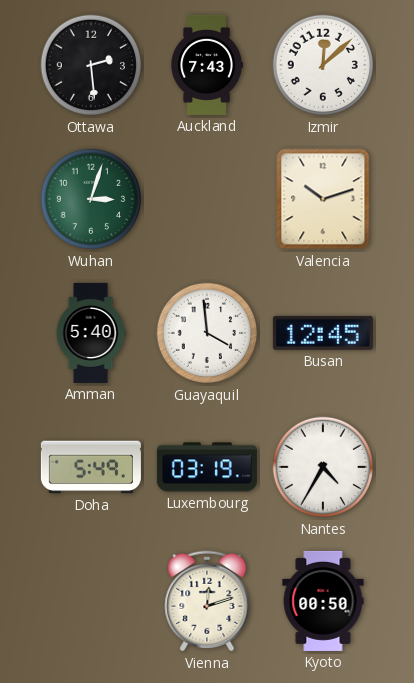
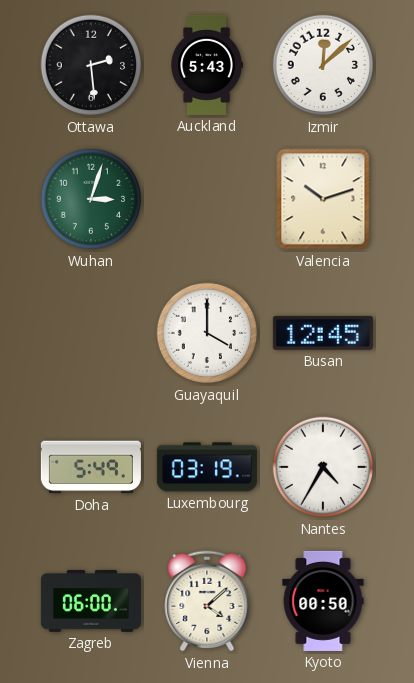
Auckland: 7:43 -> 5:43 (207, 65)
Amman: 5:40 -> none (91, 333)
Guayaquil: 3:59 -> 4:00 (207, 333)
Zagreb: none -> 06:00 (91, 602)
Vienna: 12:12 -> 4:08 (207, 601)
